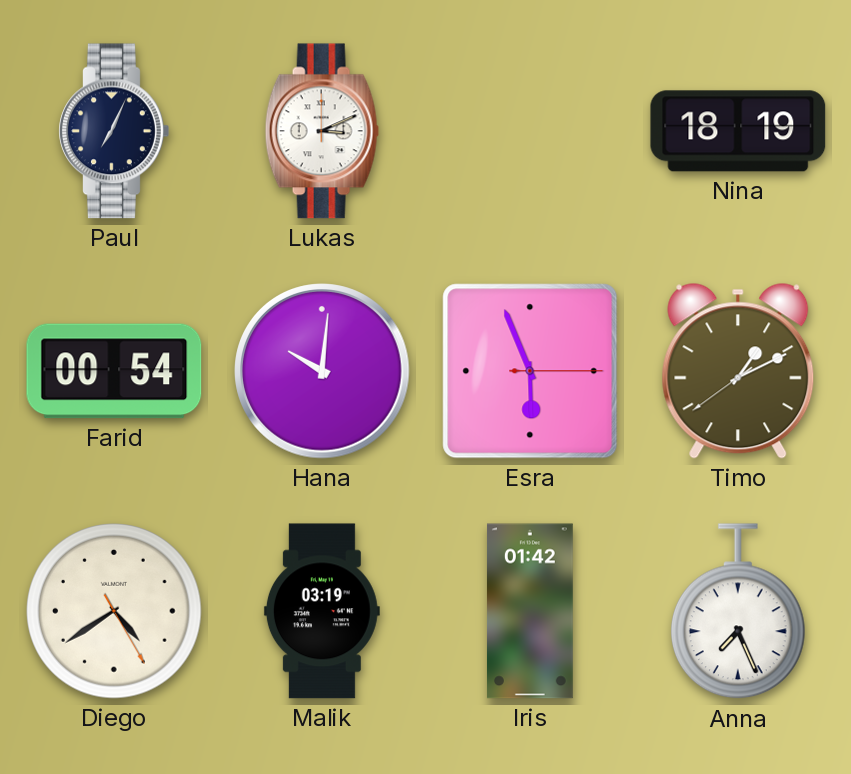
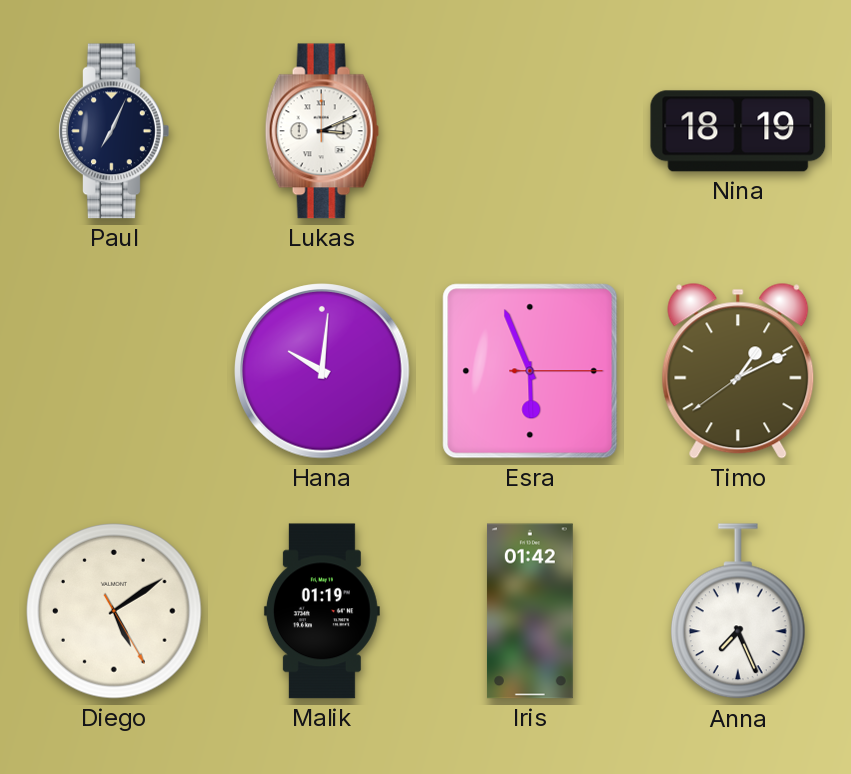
Farid: 00:54 -> none (114, 371)
Diego: 4:39 -> 5:09 (115, 612)
Malik: 03:19 -> 01:19 (322, 611)
